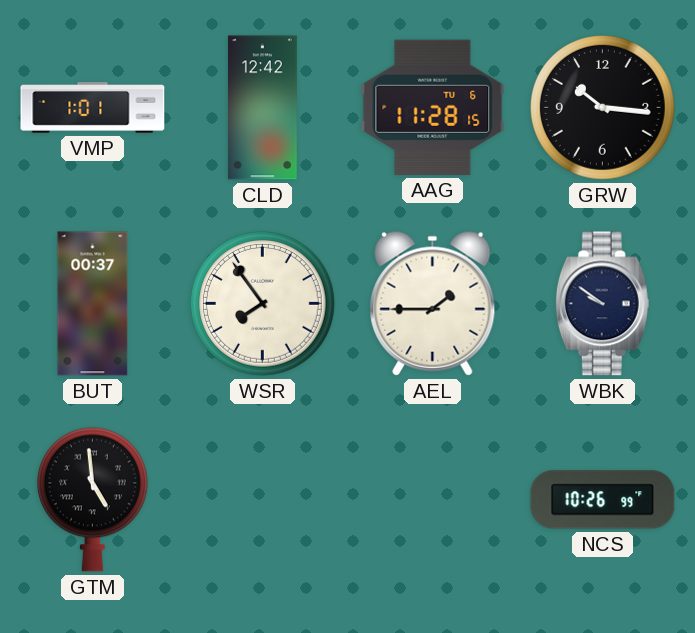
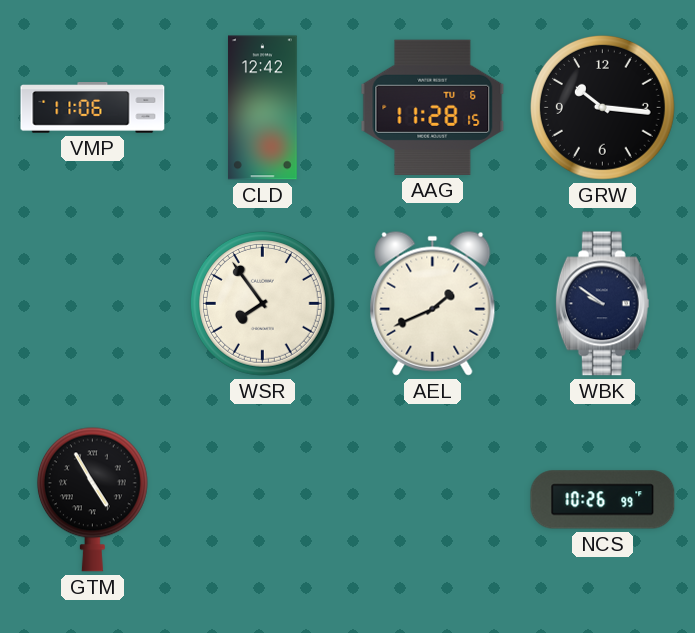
VMP: 1:01 -> 11:06 (93, 108)
BUT: 00:37 -> none (93, 304)
AEL: 1:45 -> 1:41 (433, 303)
GTM: 4:59 -> 4:55 (92, 499)
